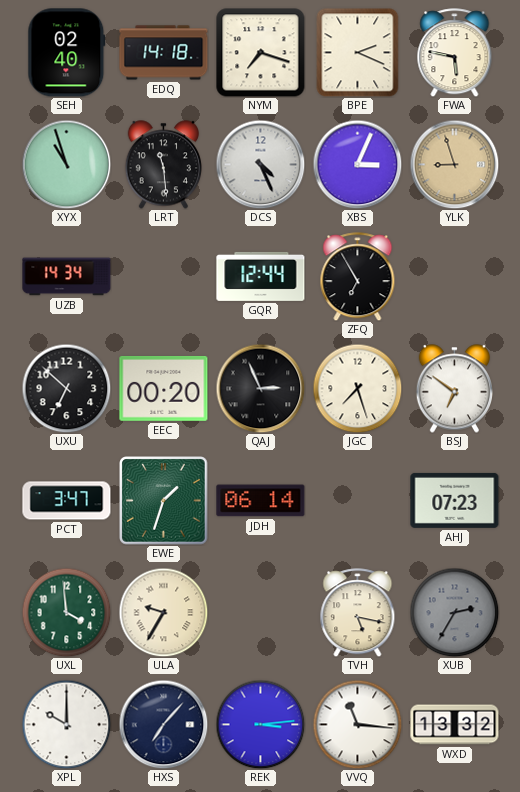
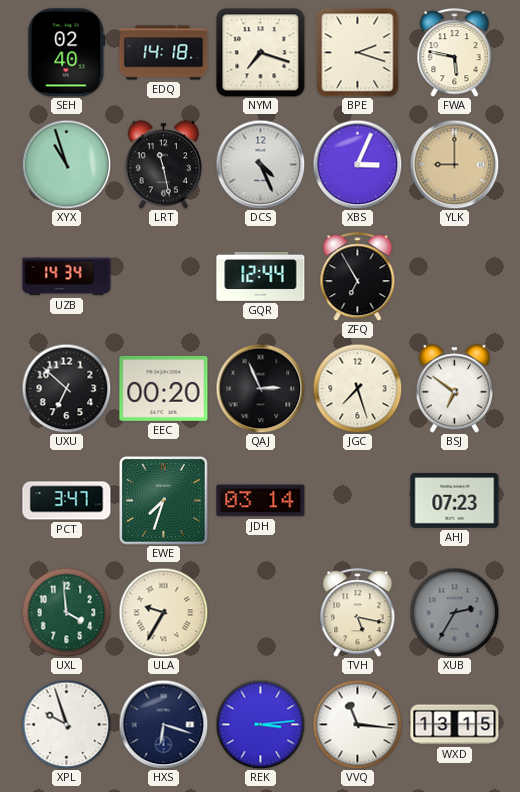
BPE: 2:19 -> 2:18 (358, 52)
LRT: 11:29 -> 11:28 (163, 165)
YLK: 8:57 -> 9:00 (454, 164)
EWE: 1:33 -> 7:33 (164, 501)
JDH: 06:14 -> 03:14 (261, 501)
XPL: 10:00 -> 9:57 (66, 724)
HXS: 7:07 -> 6:18 (163, 724)
WXD: 13:32 -> 13:15 (455, 725)
